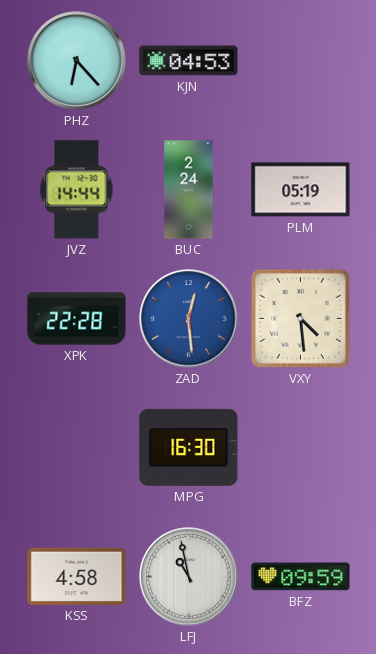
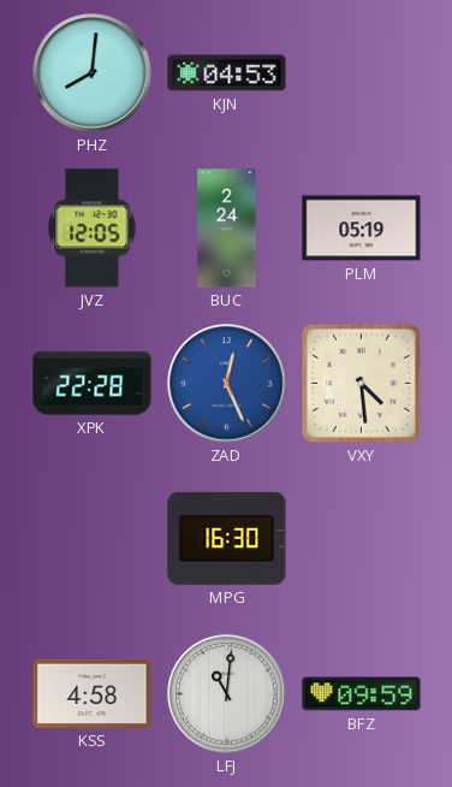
PHZ: 6:23 -> 8:01 (93, 73)
JVZ: 14:44 -> 12:05 (93, 229)
ZAD: 12:29 -> 12:26 (227, 384)
LFJ: 10:58 -> 11:01 (227, 694)
